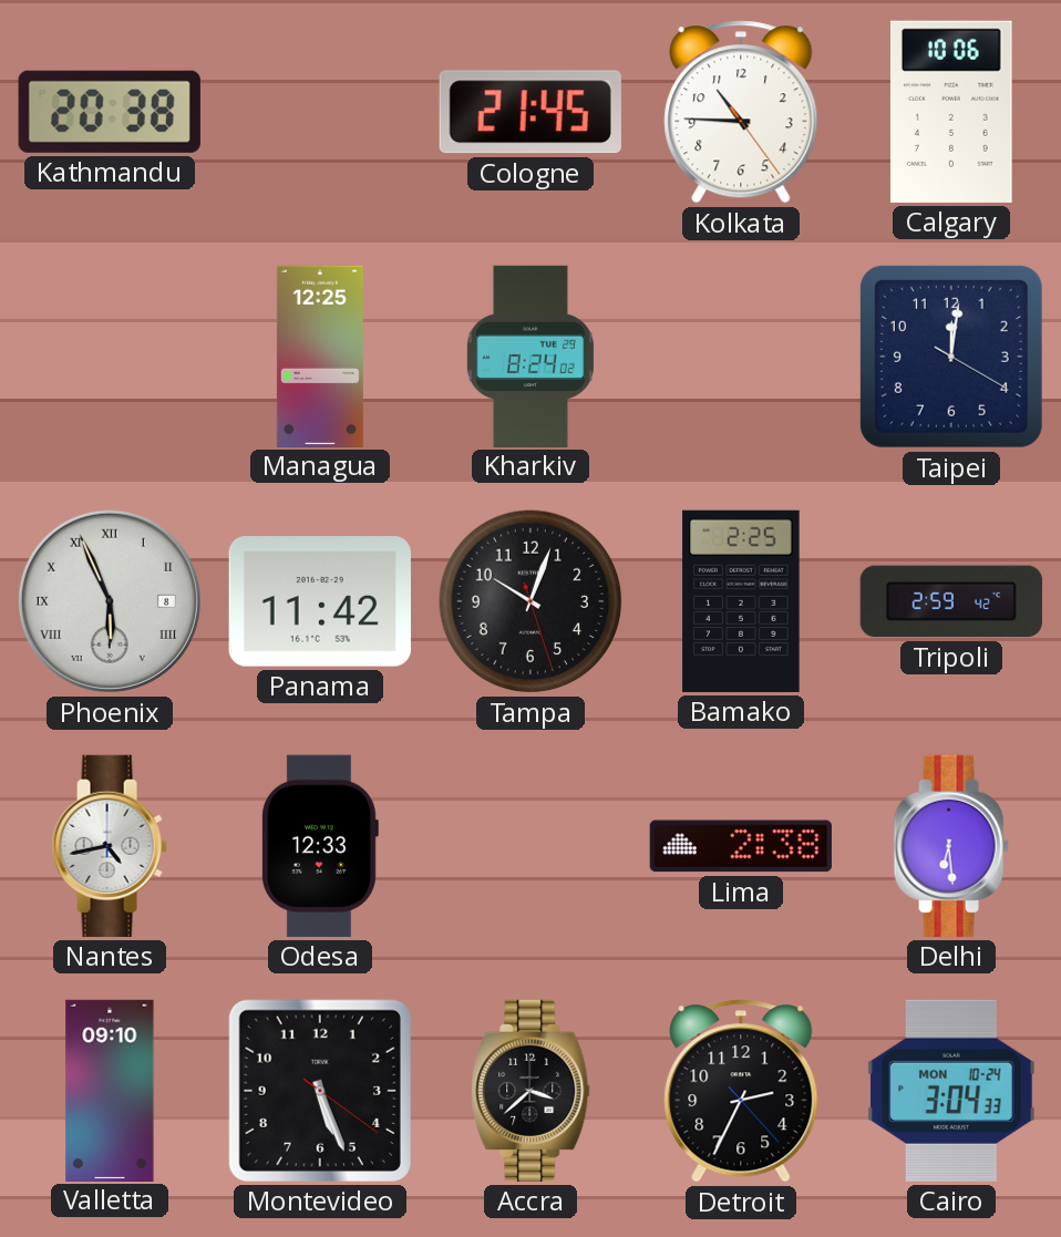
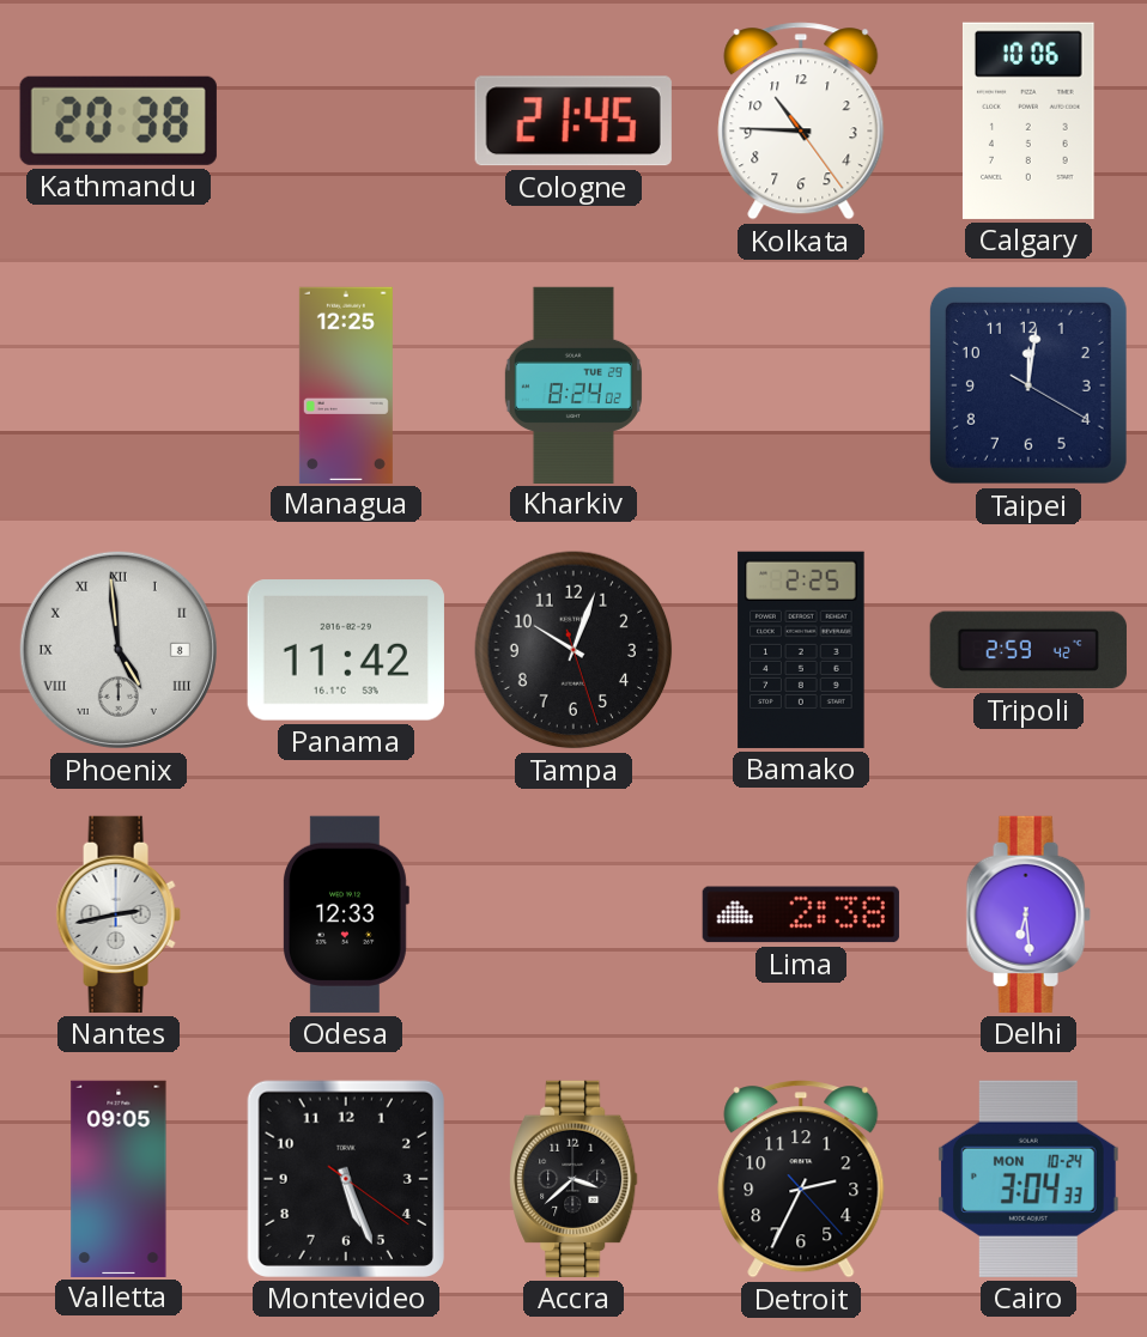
Phoenix: 5:56 -> 4:59 (119, 650)
Nantes: 4:43 -> 2:43 (119, 914)
Valletta: 09:10 -> 09:05 (119, 1178)
